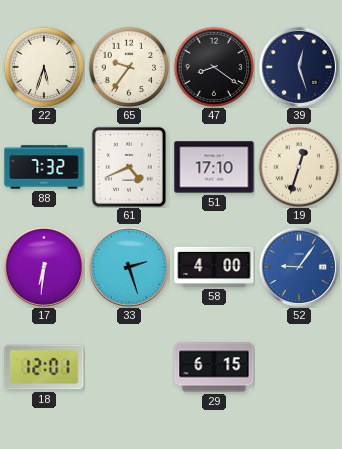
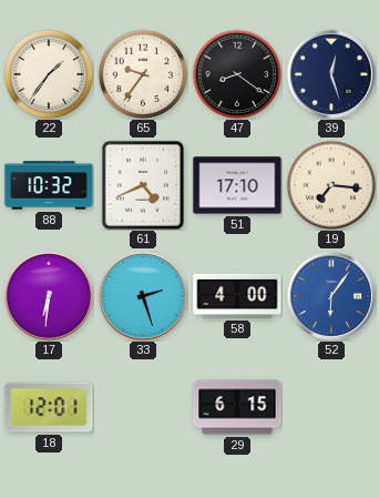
22: 5:33 -> 1:36 (49, 74)
88: 7:32 -> 10:32 (49, 185)
19: 12:33 -> 7:16 (331, 185)
52: 9:06 -> 6:06 (331, 296)
